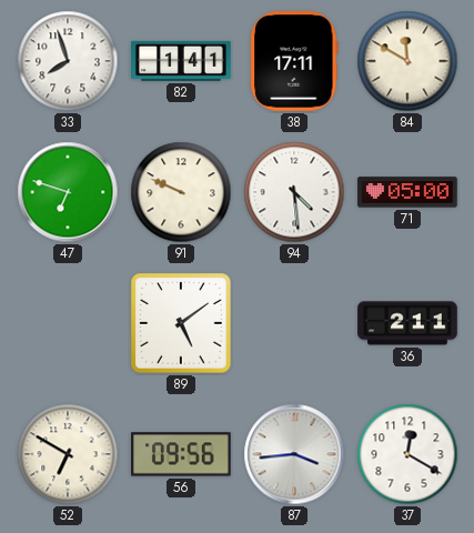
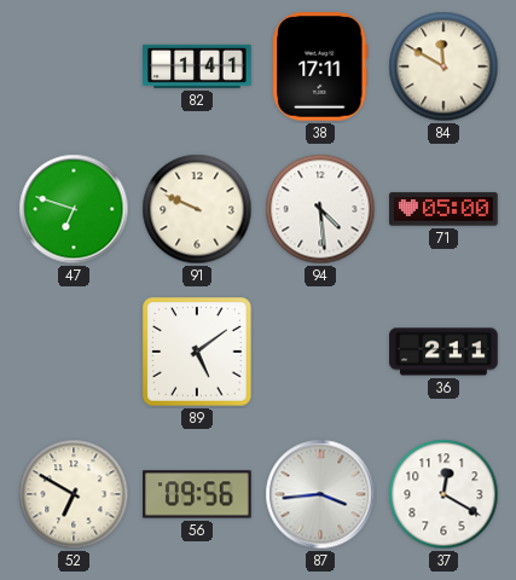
33: 7:57 -> none (68, 61)
